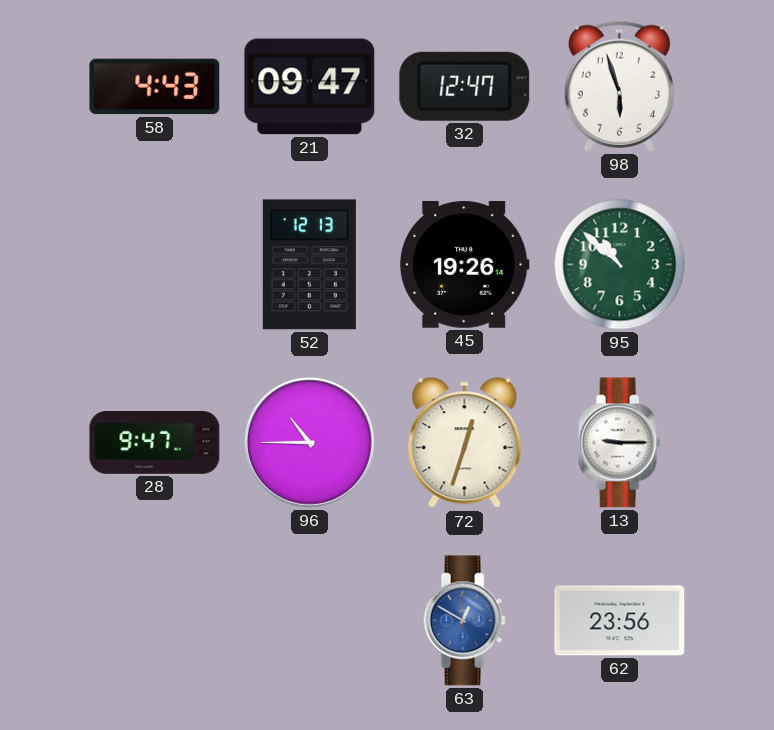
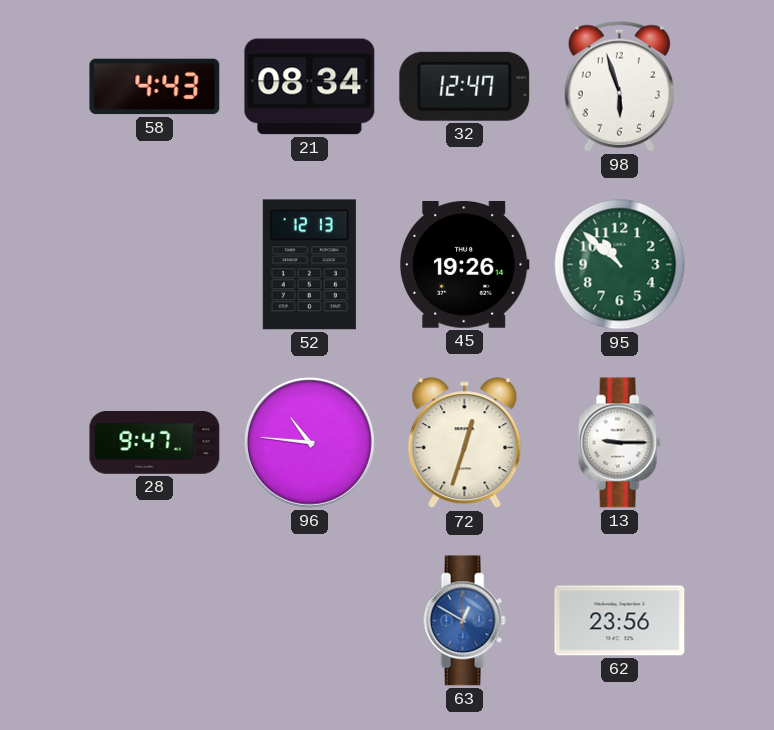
21: 09:47 -> 08:34 (310, 87)
96: 10:45 -> 10:46 (309, 442)
